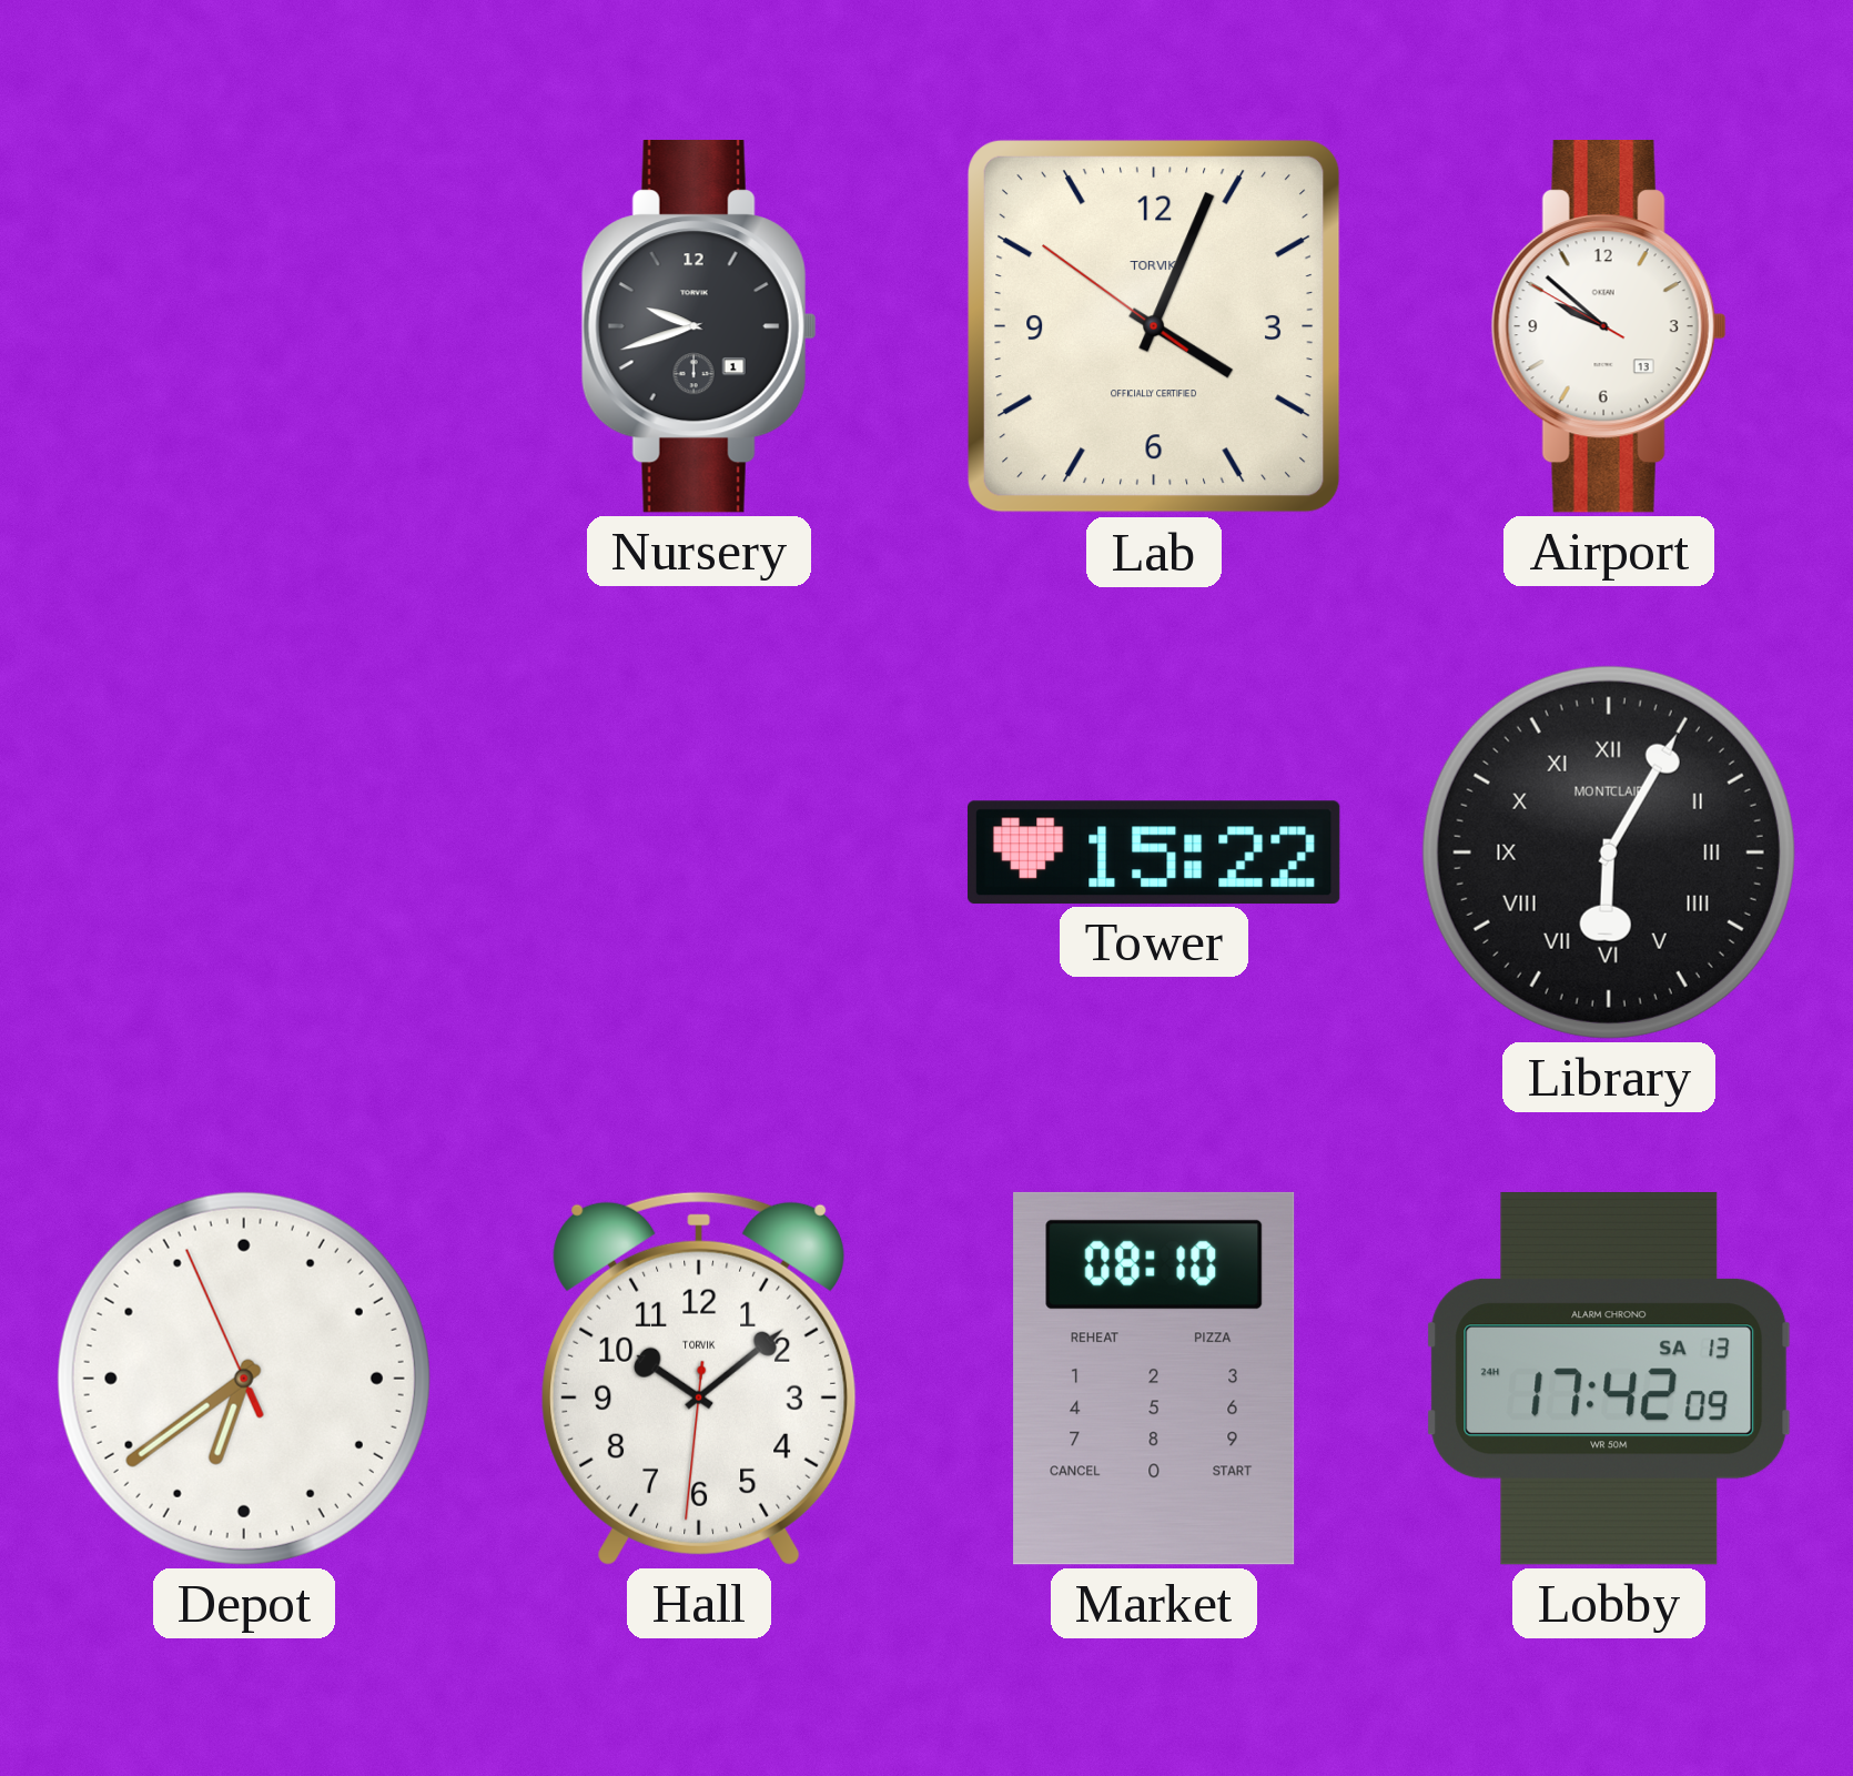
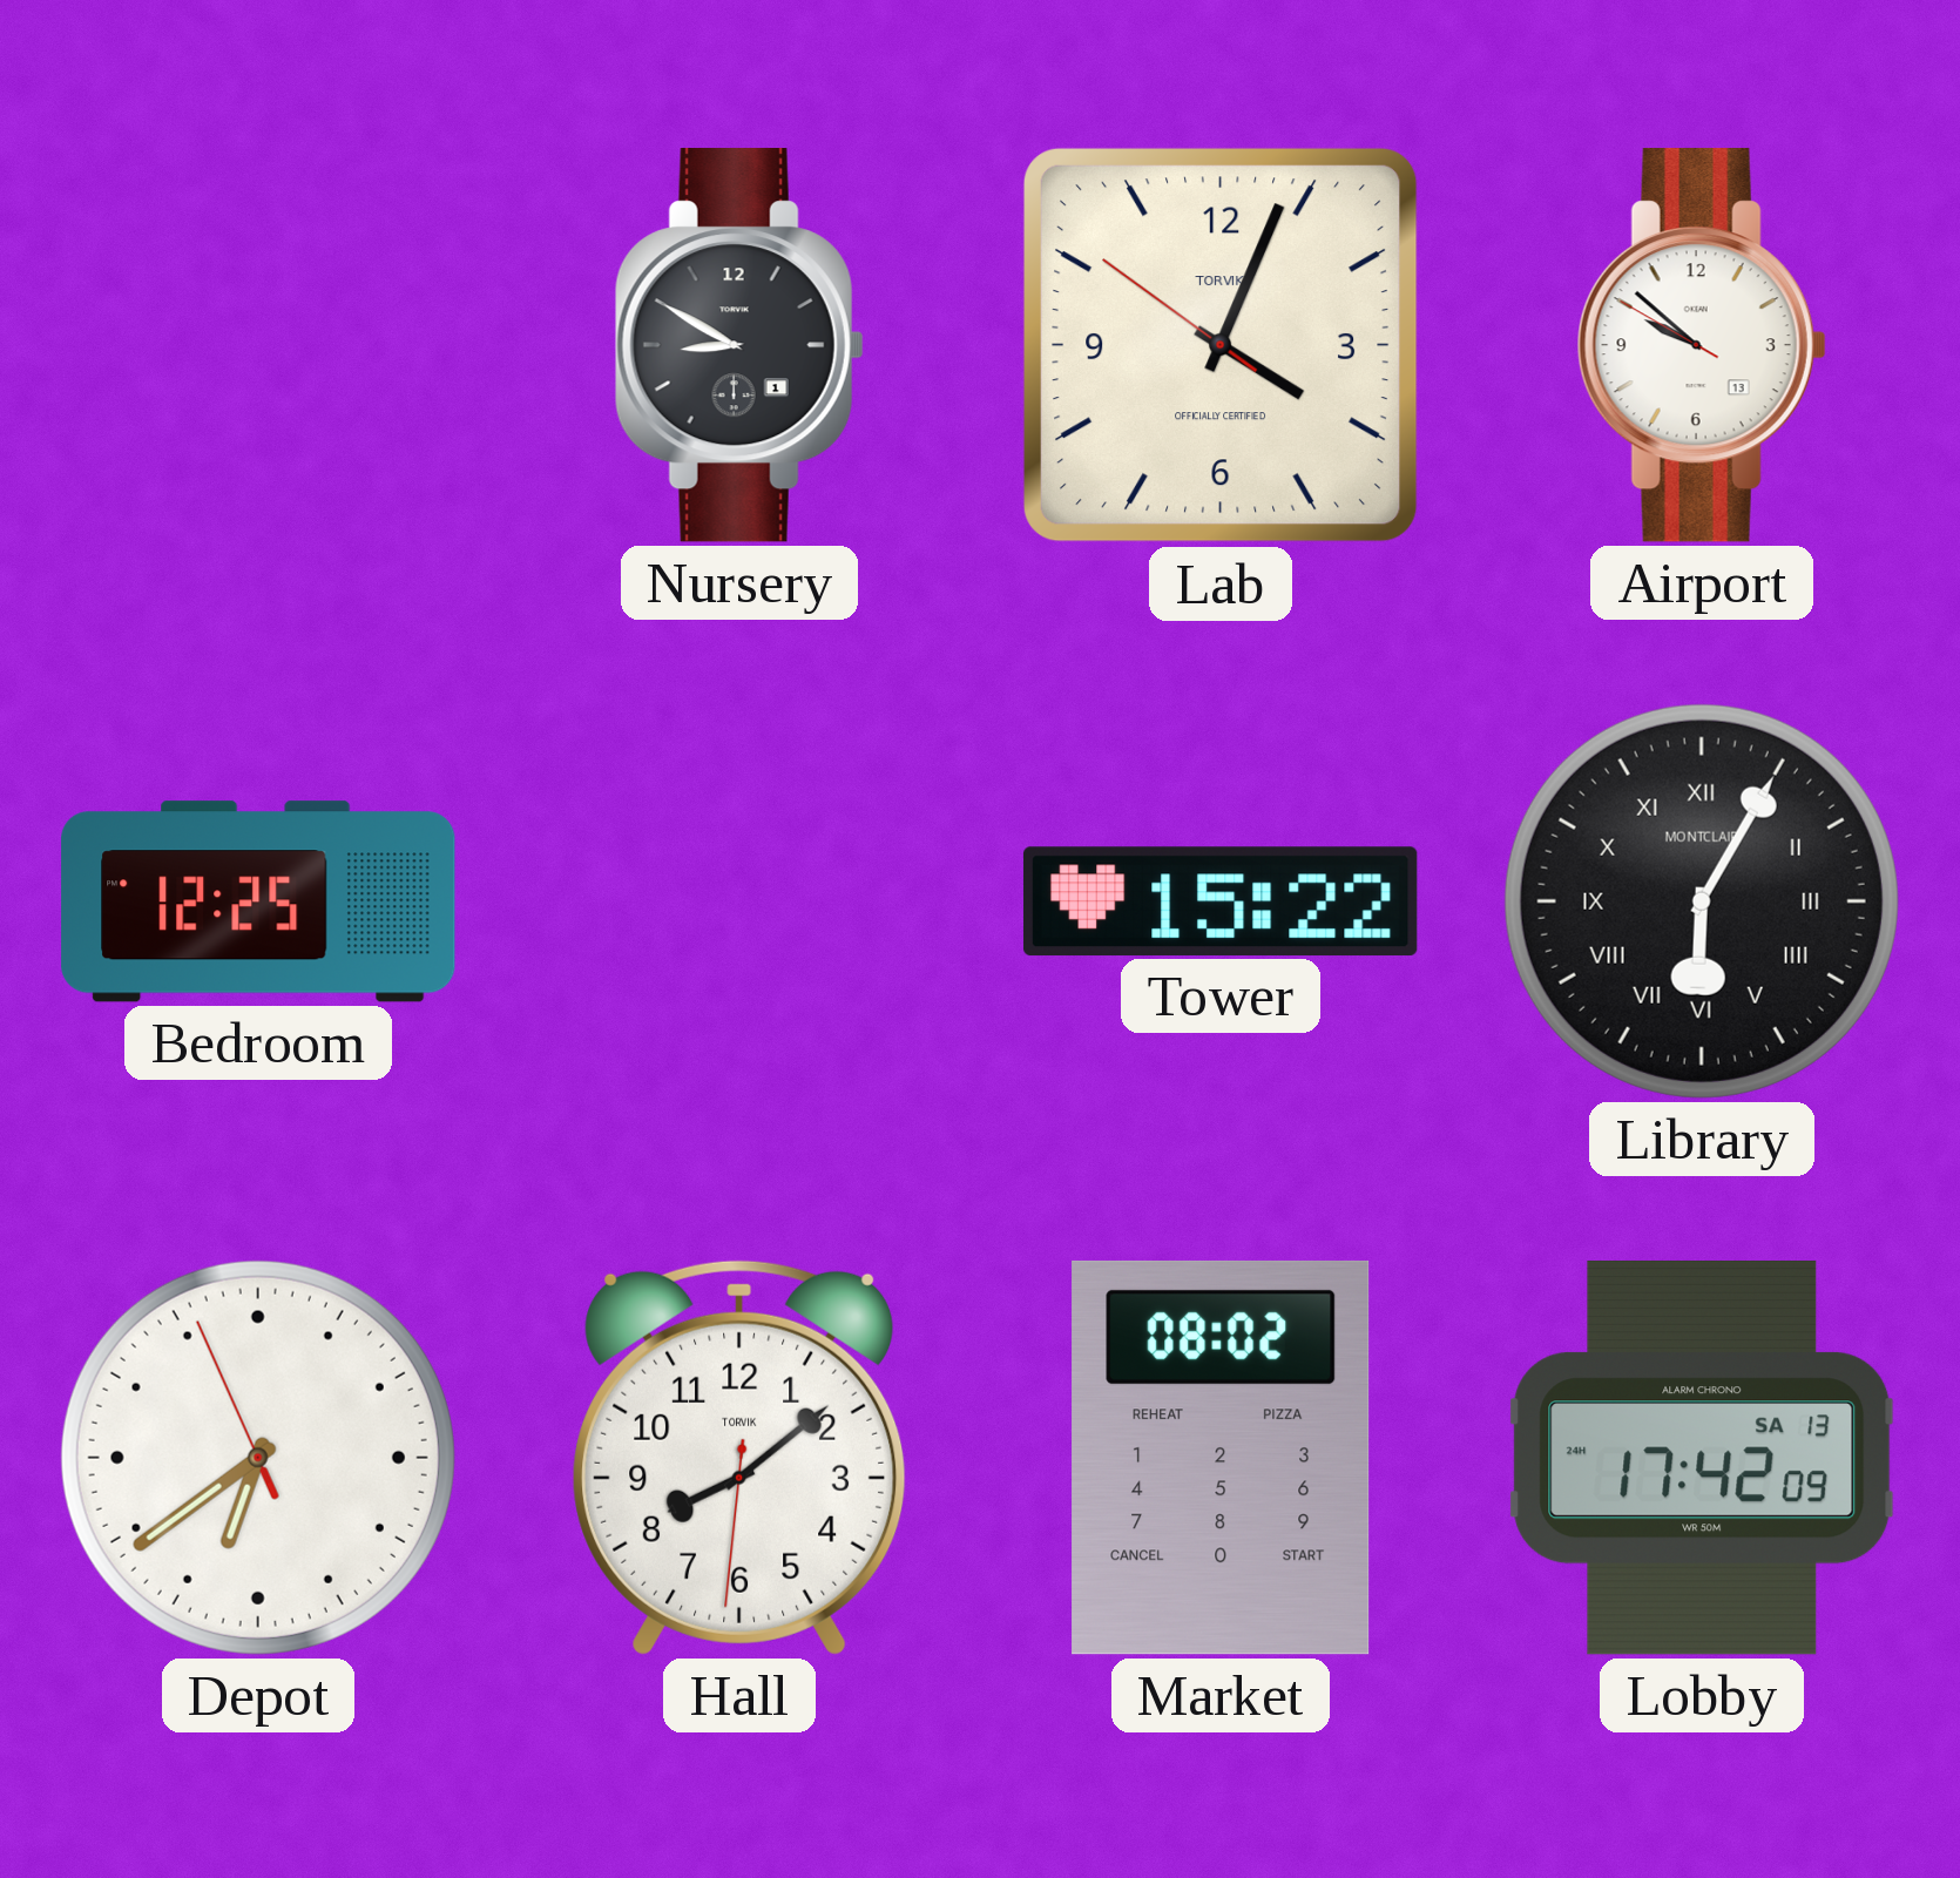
Nursery: 9:42 -> 8:50 (739, 346)
Bedroom: none -> 12:25 (258, 901)
Hall: 10:08 -> 8:08 (739, 1458)
Market: 08:10 -> 08:02 (1221, 1458)
